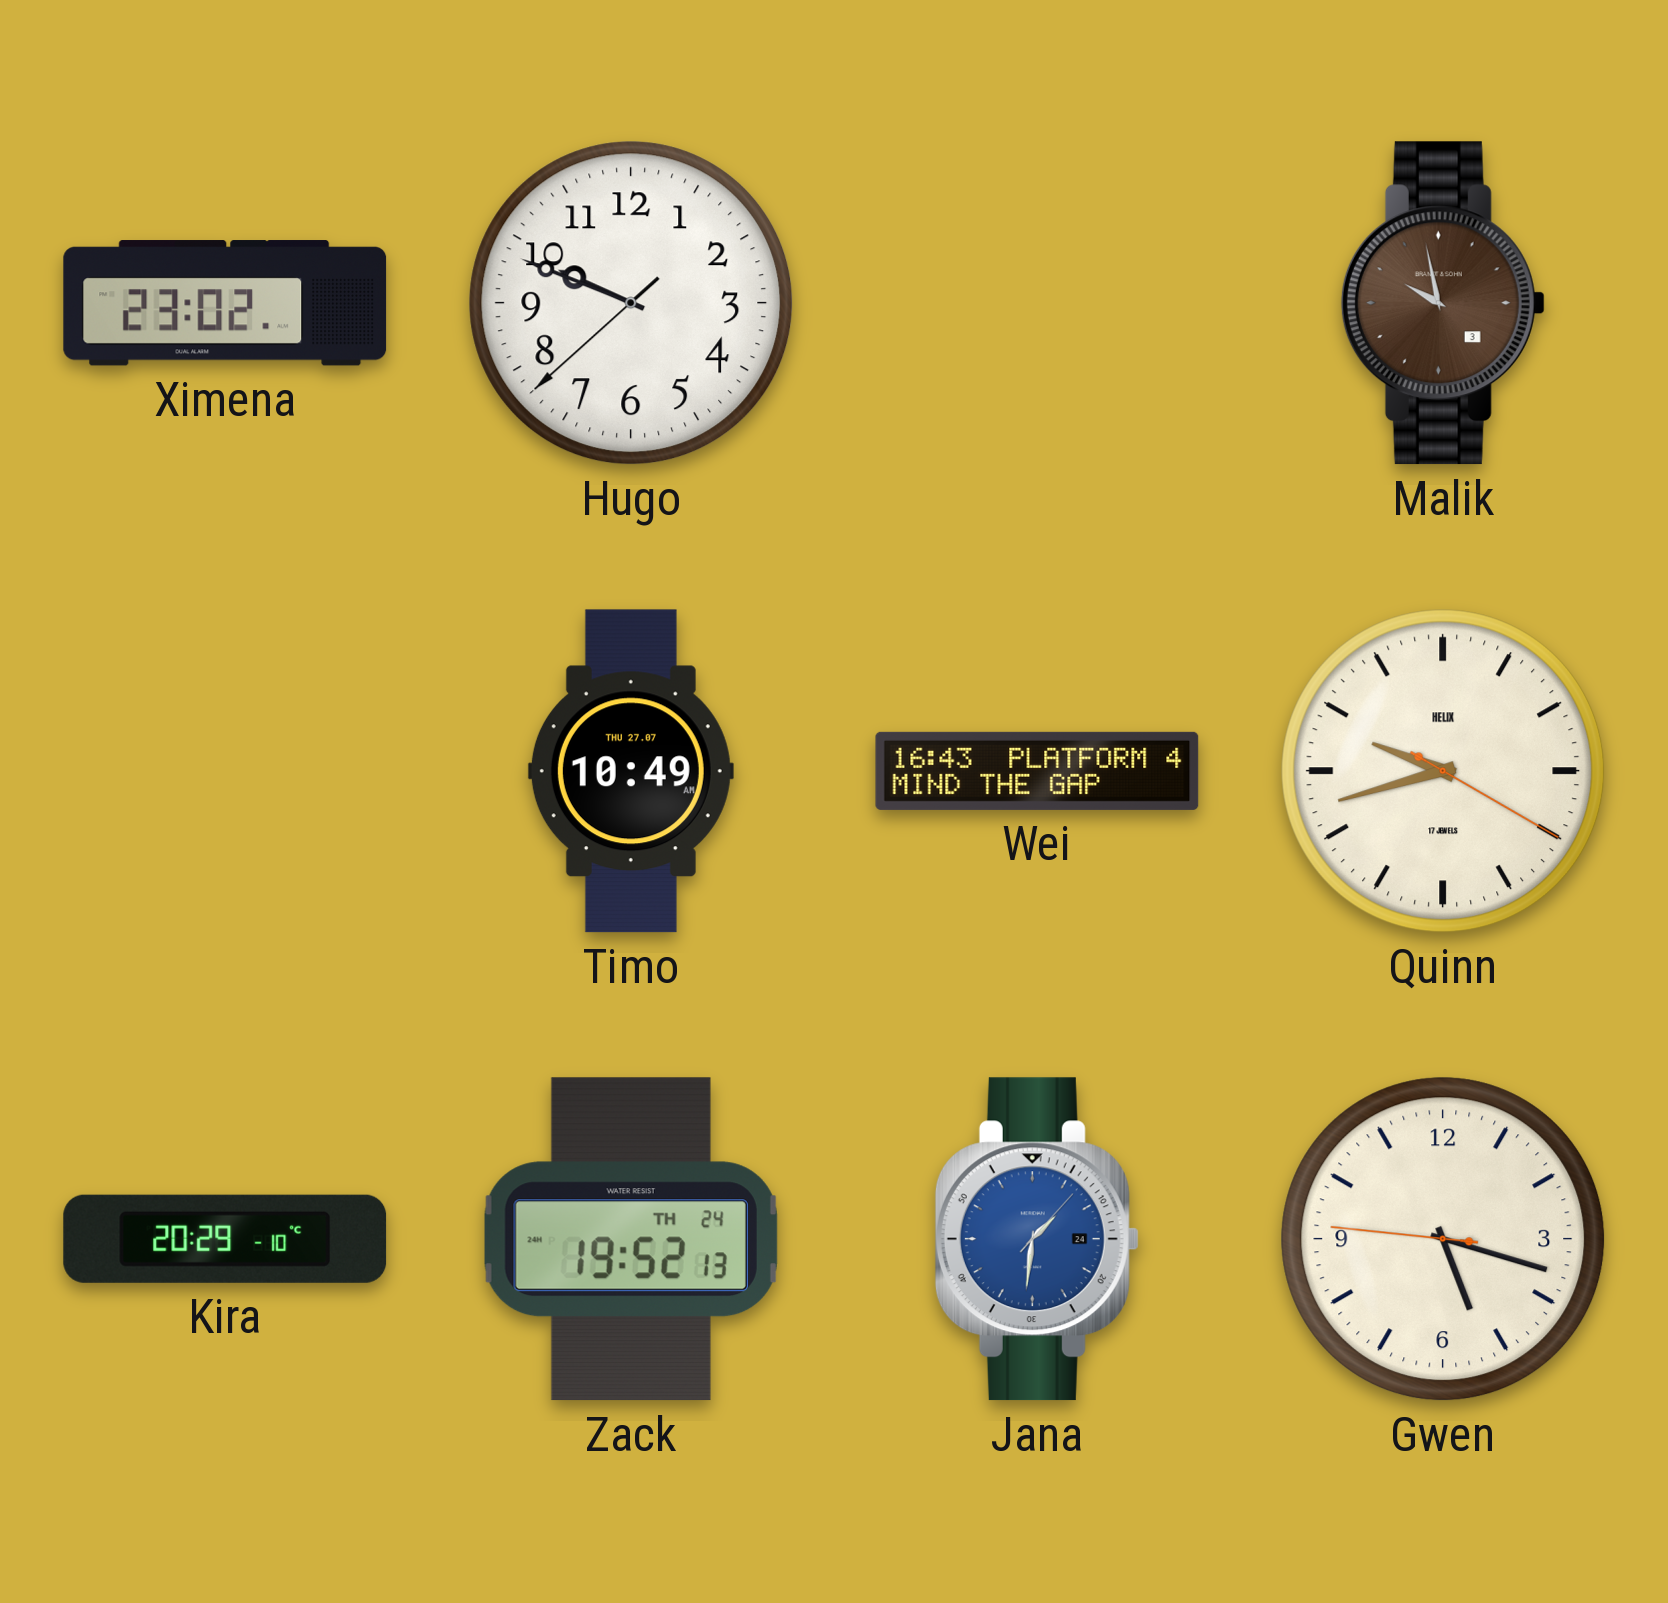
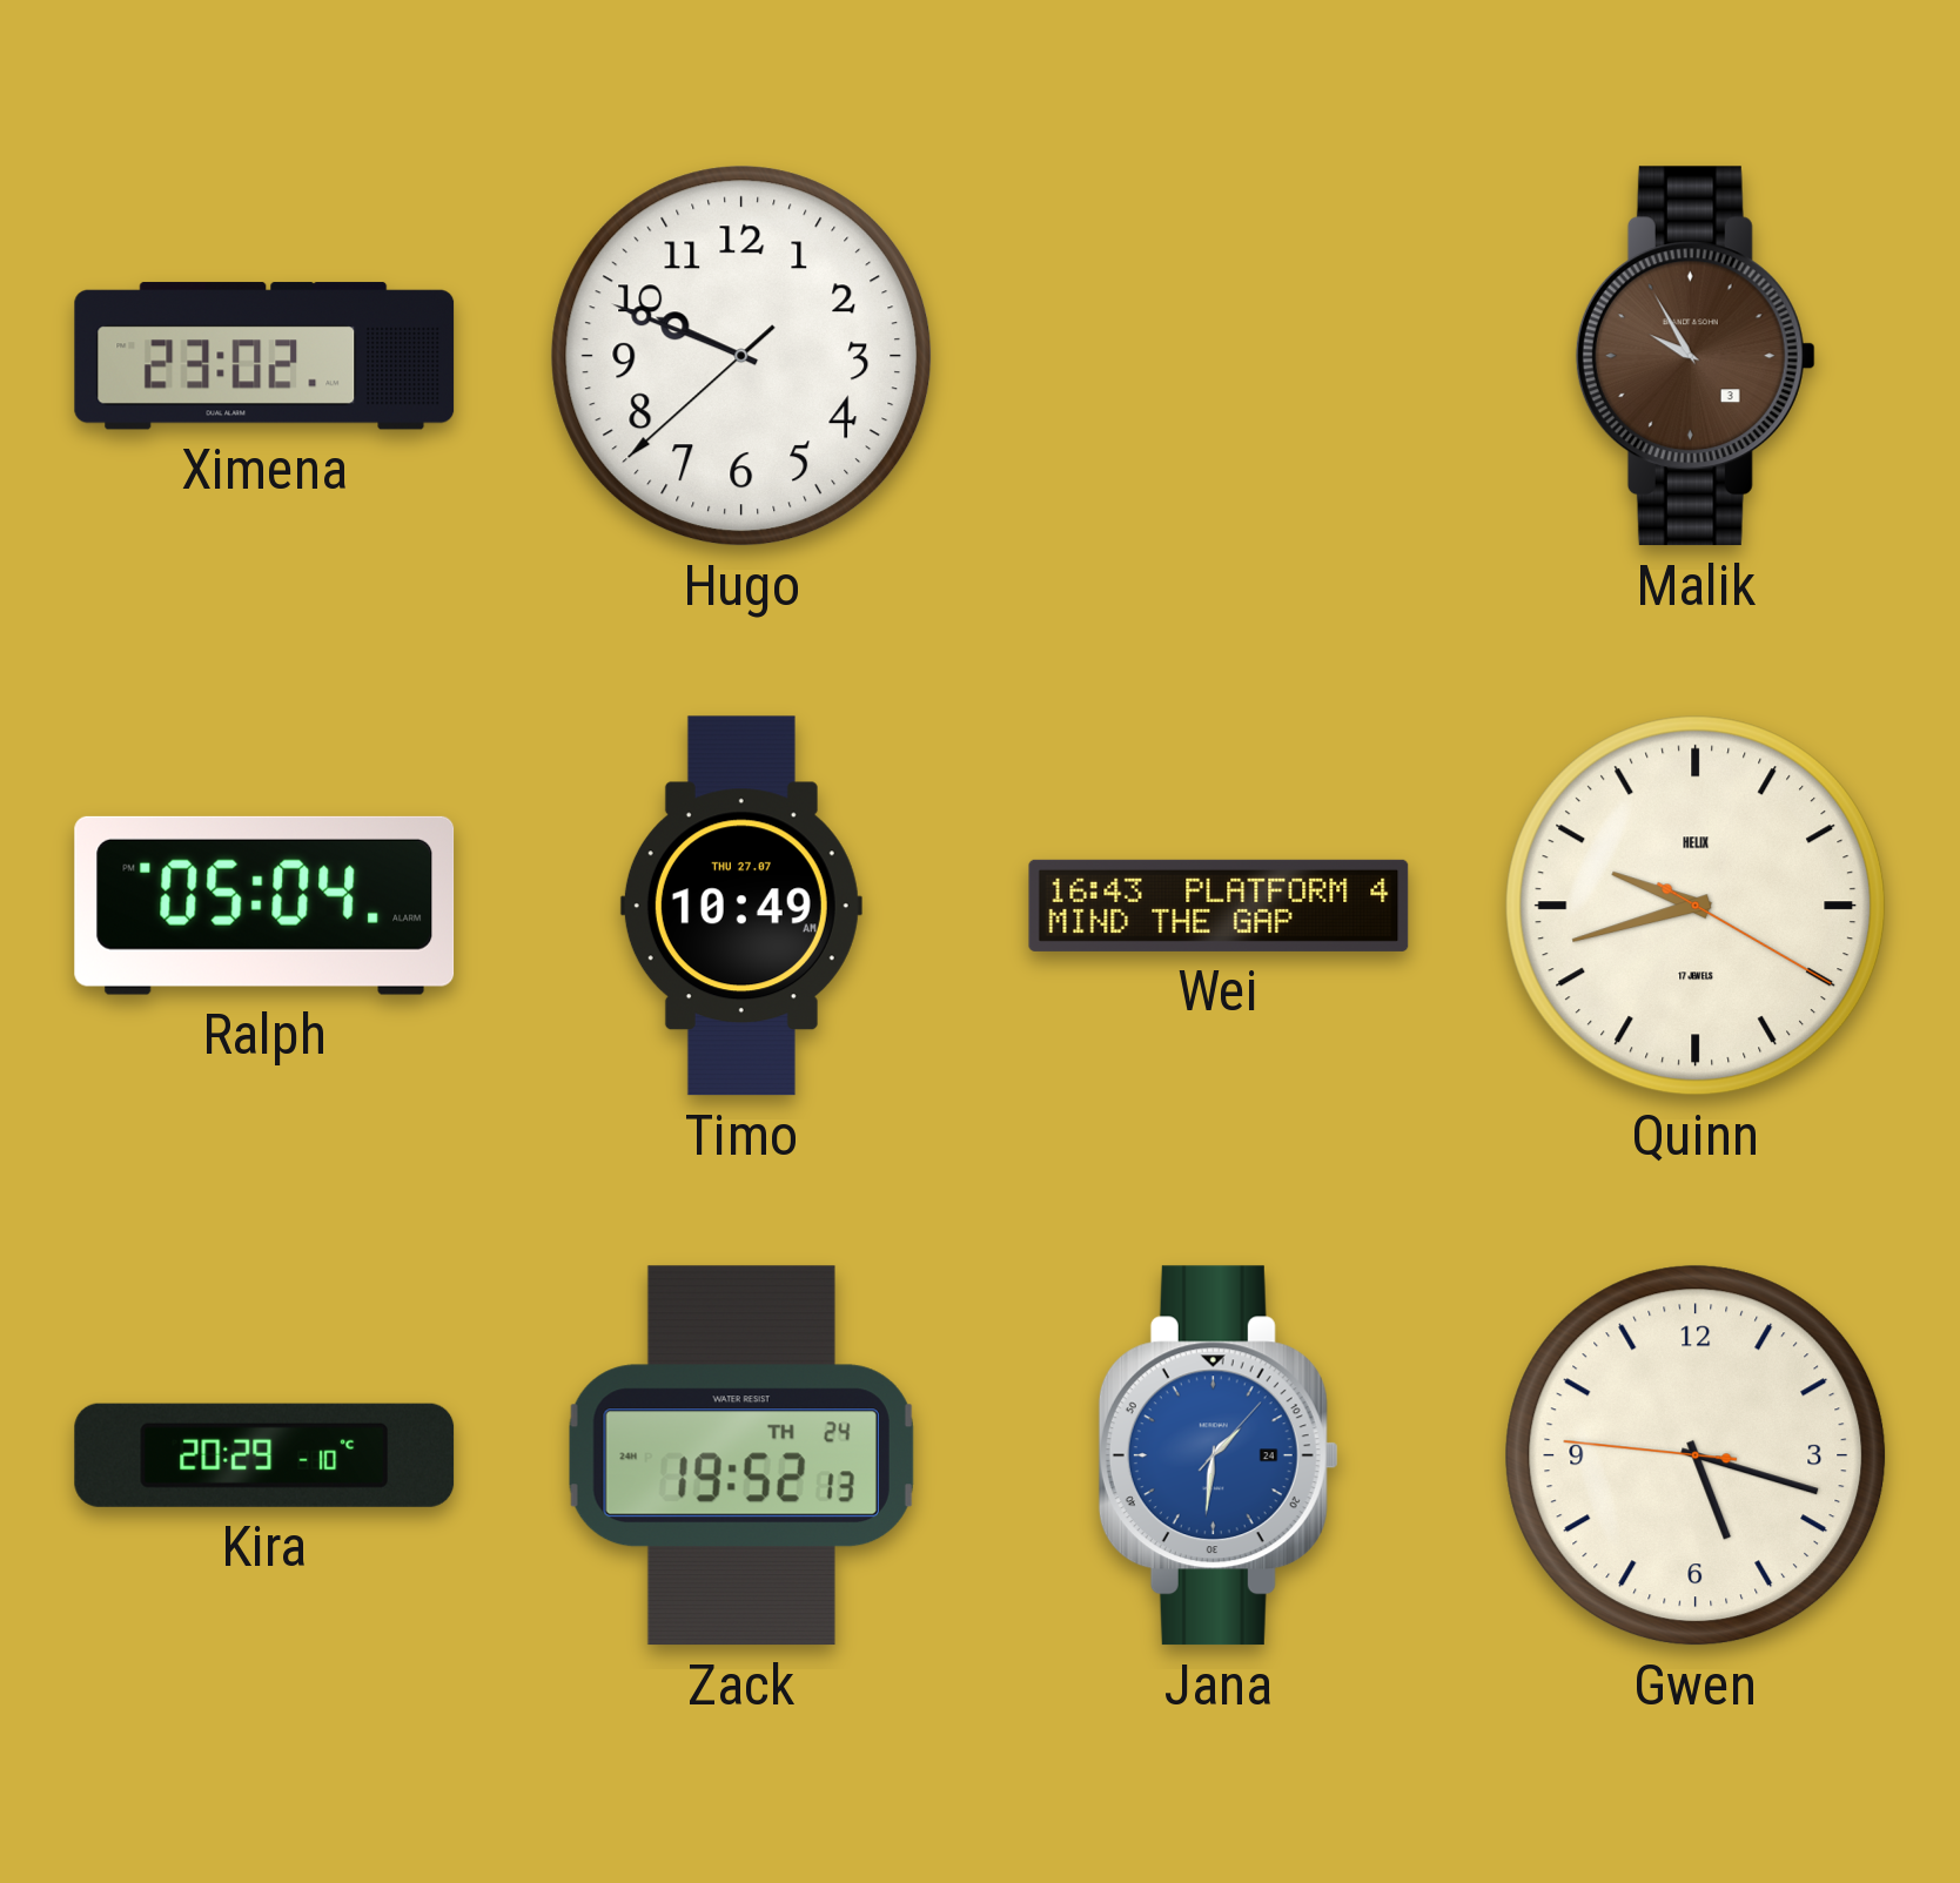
Malik: 9:58 -> 9:55 (1696, 356)
Ralph: none -> 05:04 (264, 906)
